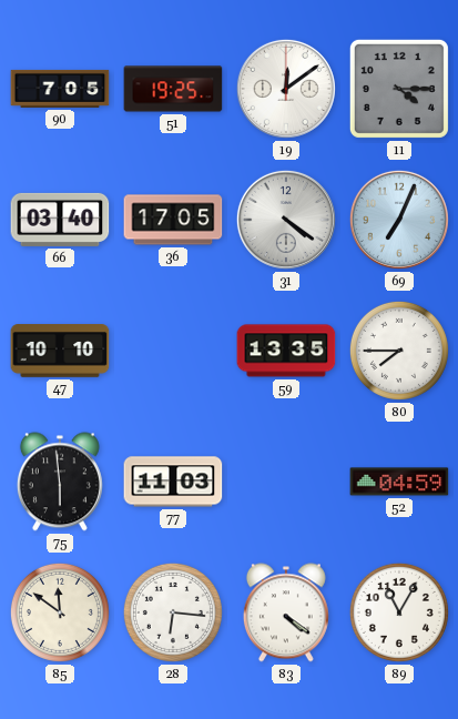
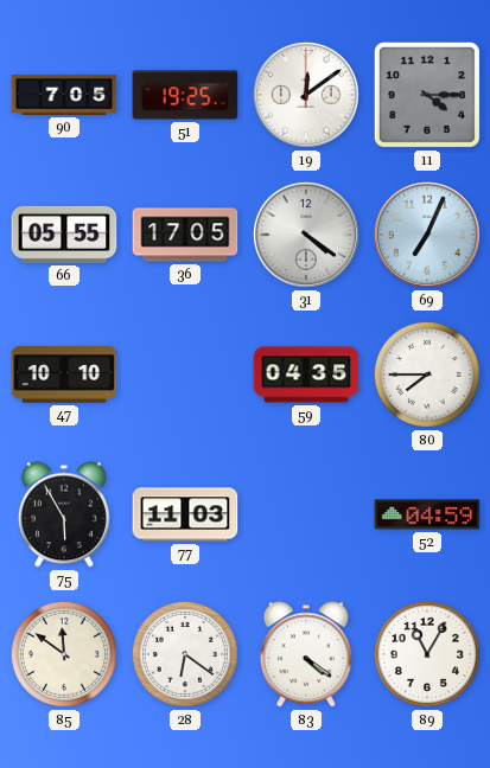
66: 03:40 -> 05:55 (64, 235)
59: 13:35 -> 04:35 (306, 375)
75: 5:59 -> 5:55 (64, 514)
28: 6:16 -> 6:21 (185, 654)
